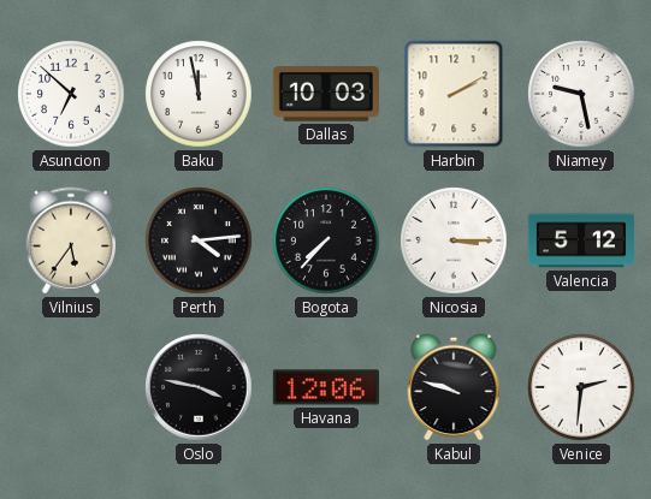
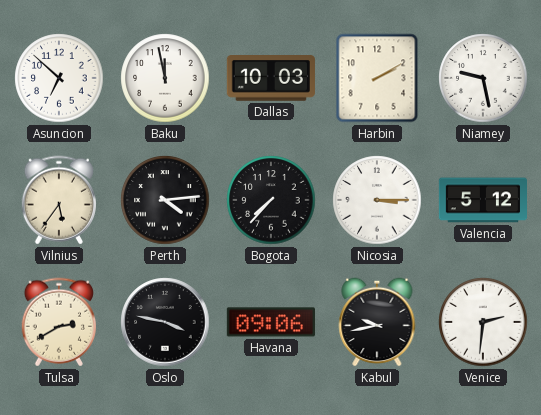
Tulsa: none -> 2:40 (59, 322)
Havana: 12:06 -> 09:06 (271, 322)
Kabul: 9:48 -> 9:43 (377, 322)
